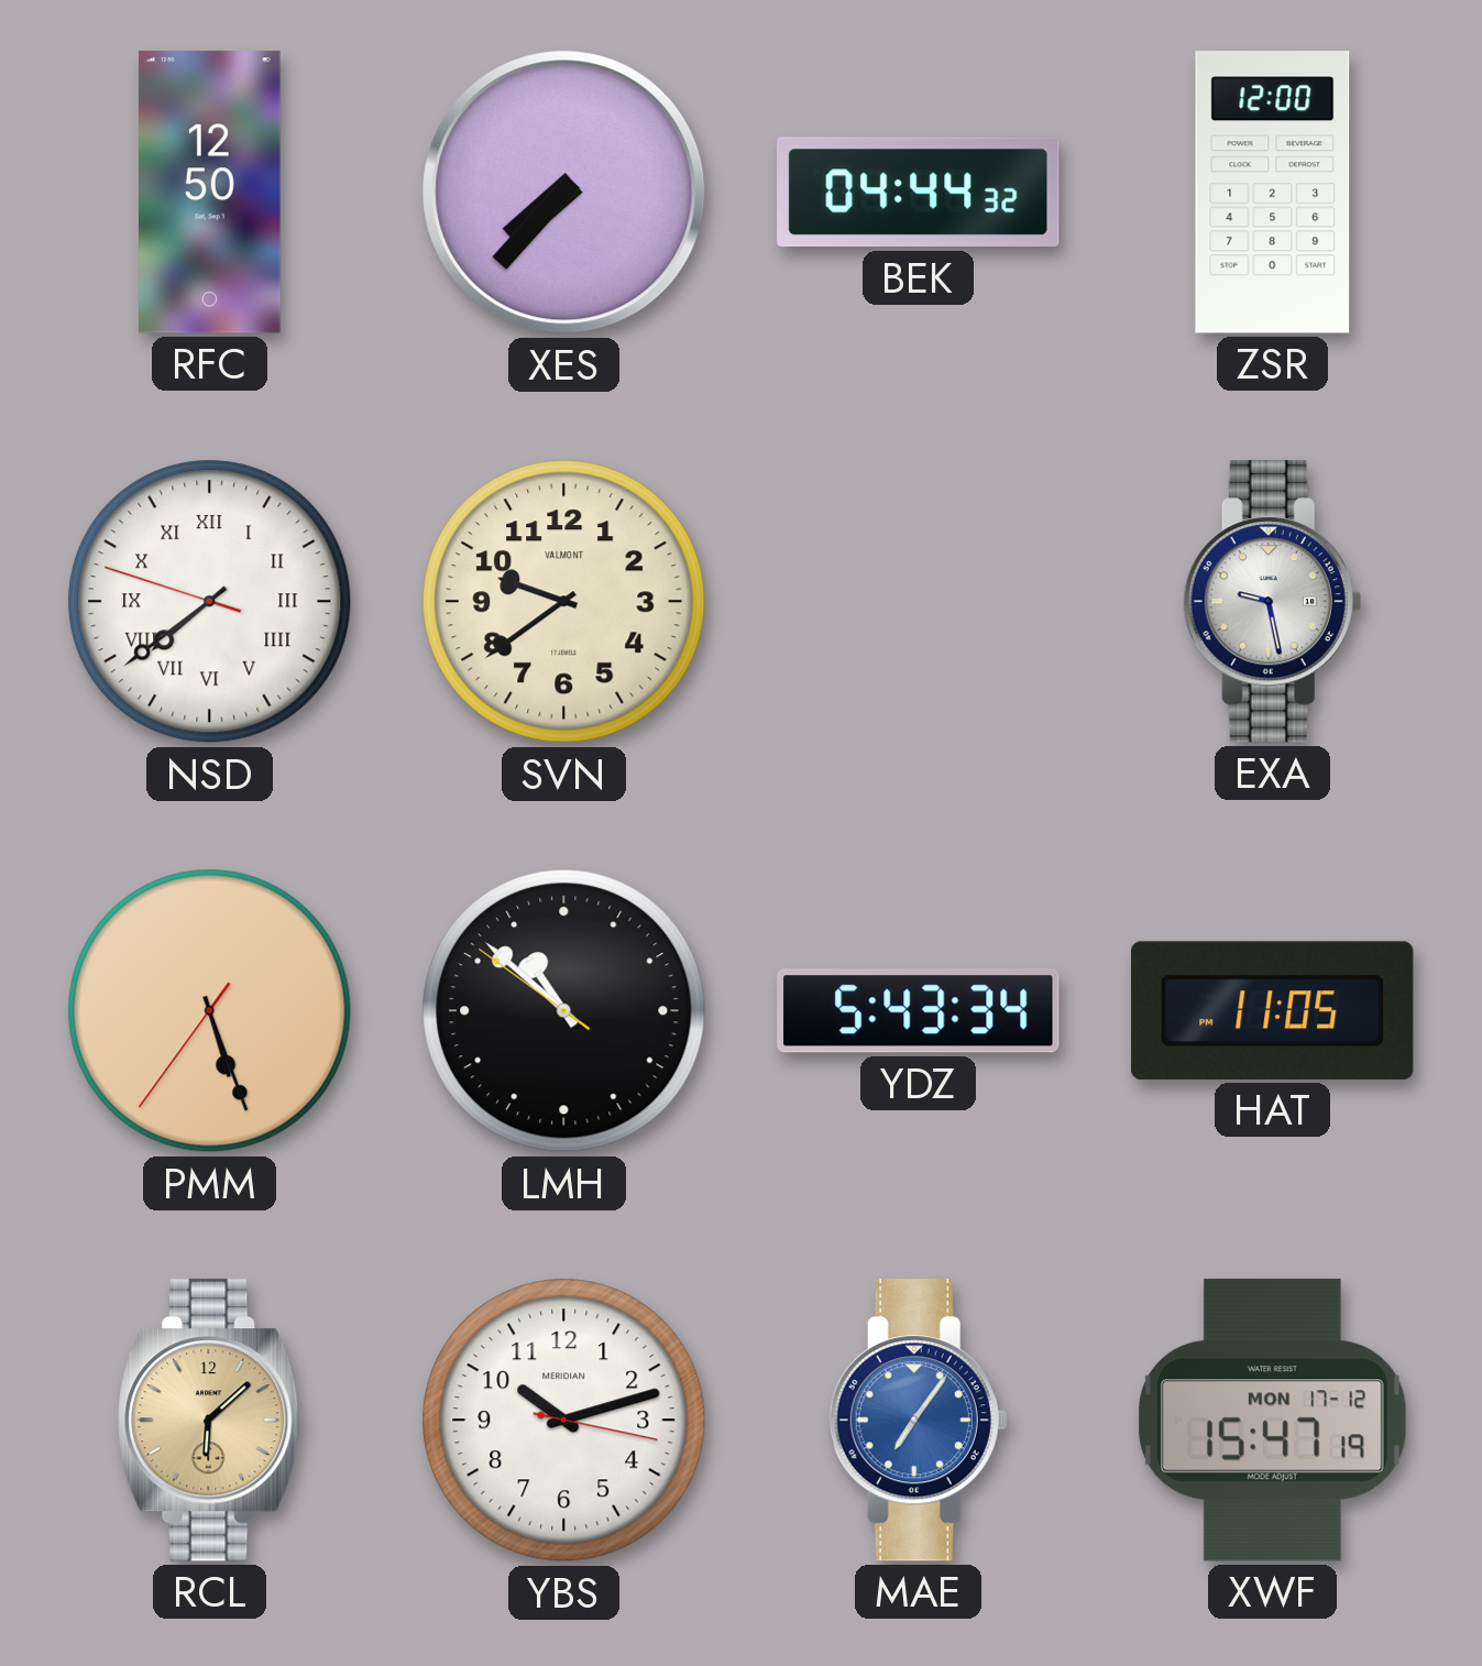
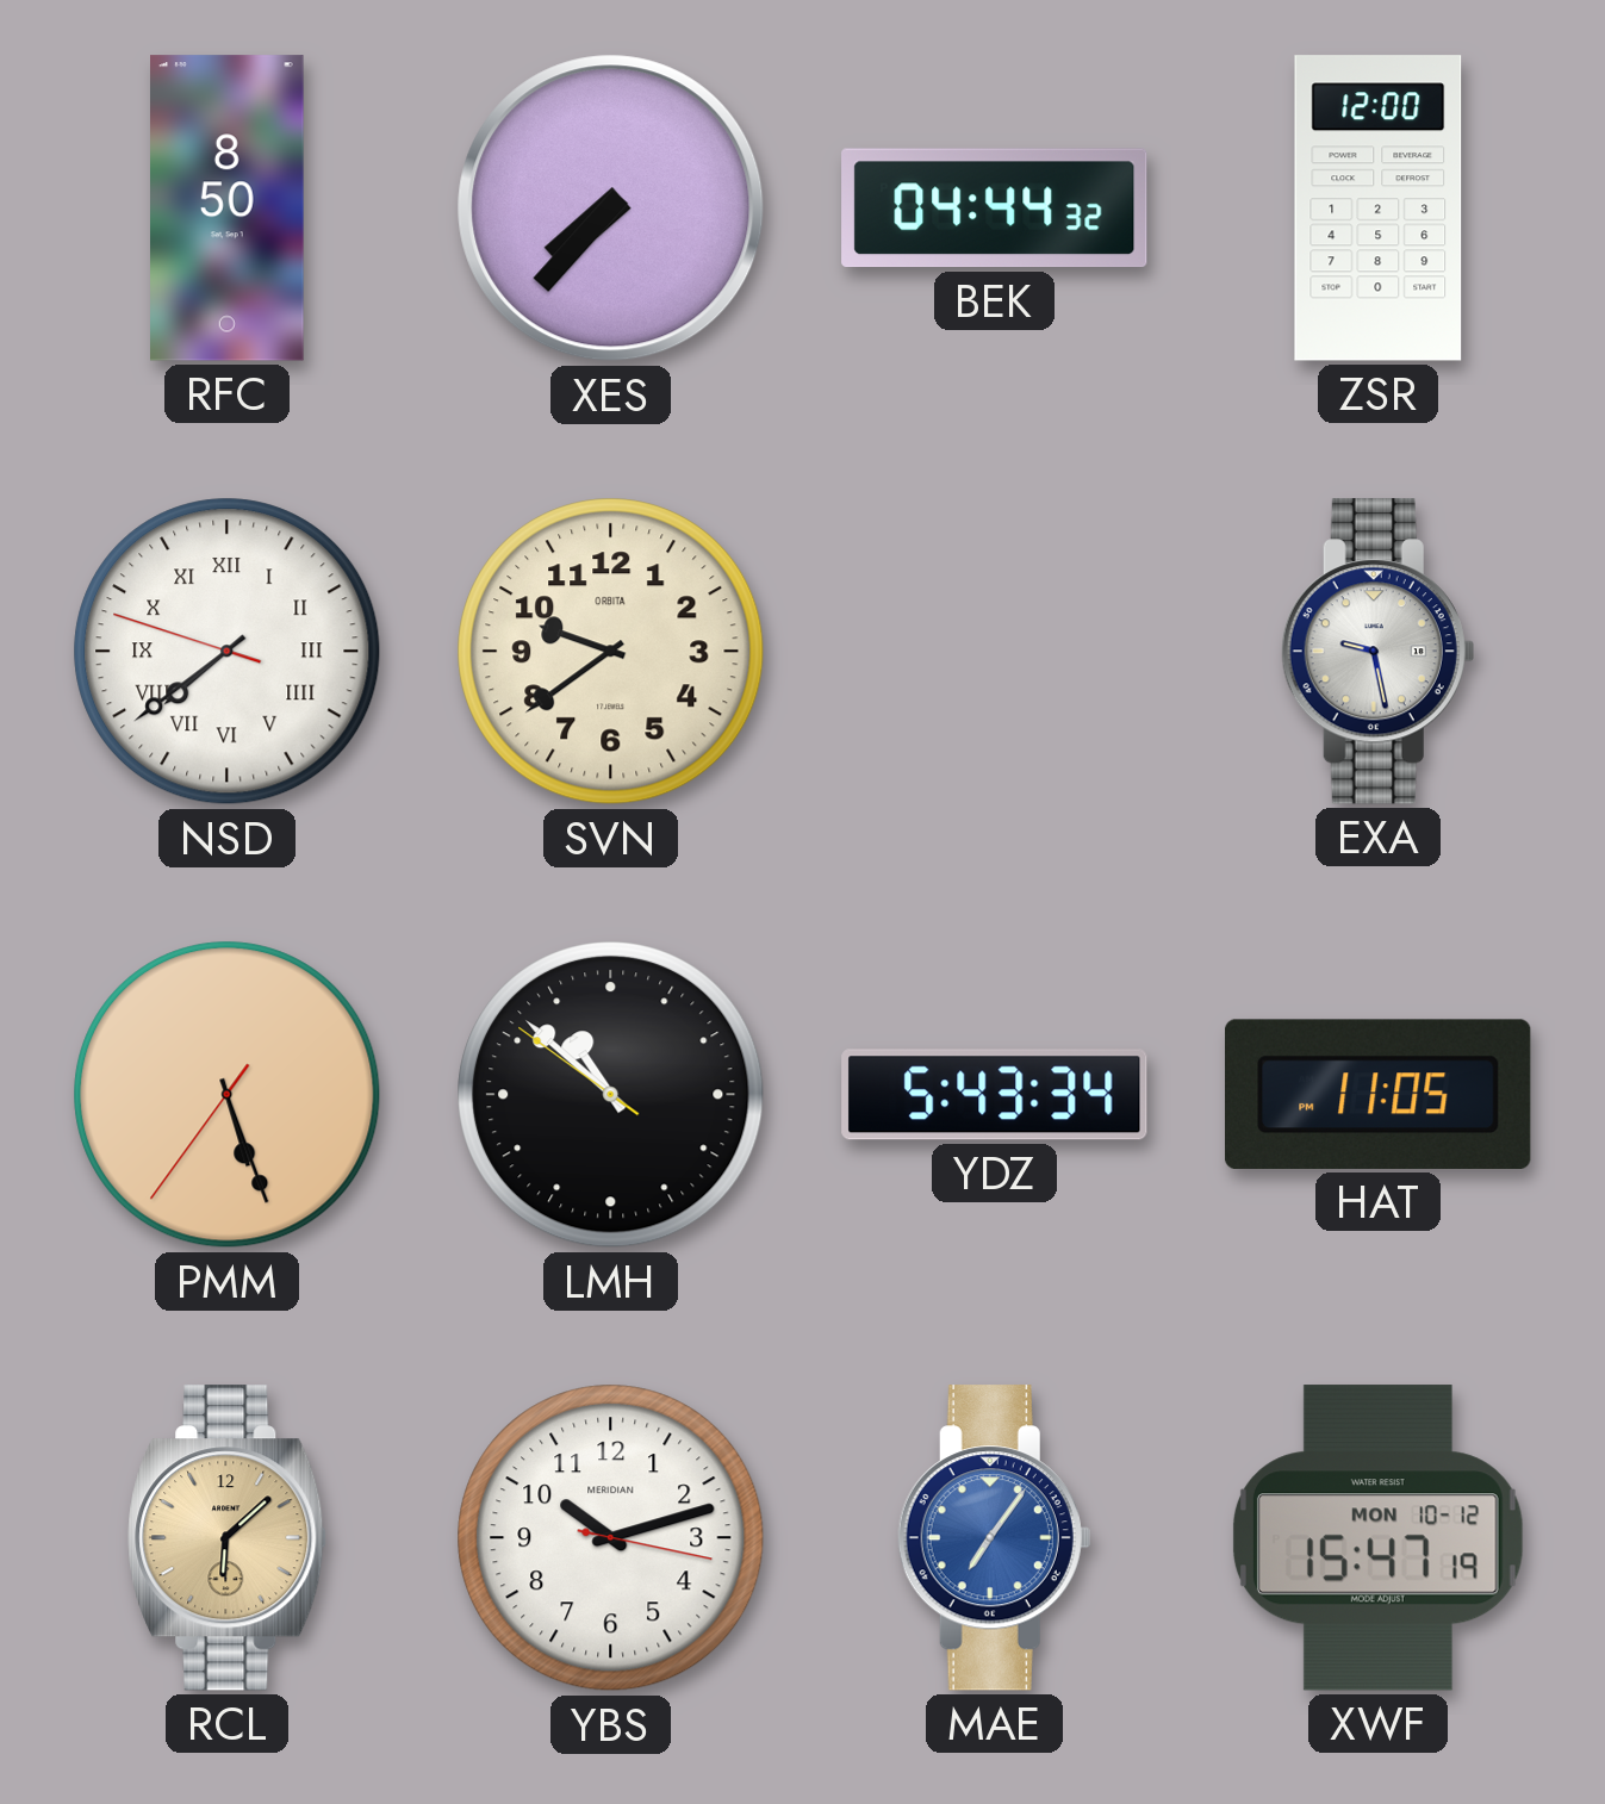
RFC: 12:50 -> 8:50 (228, 209)
SVN brand: VALMONT -> ORBITA (611, 652)
XWF date: MON 17-12 -> MON 10-12 (1377, 1538)
